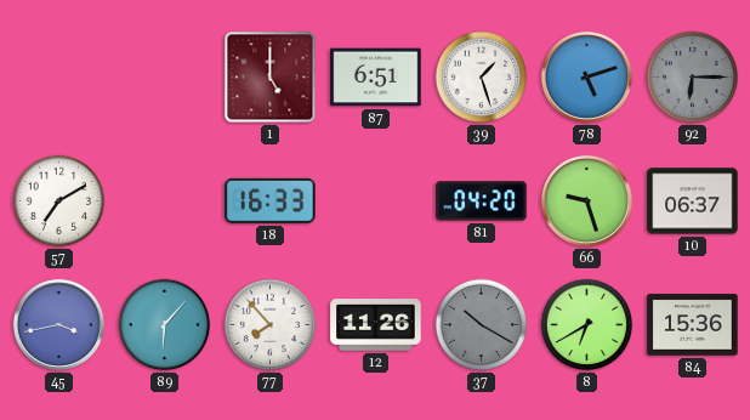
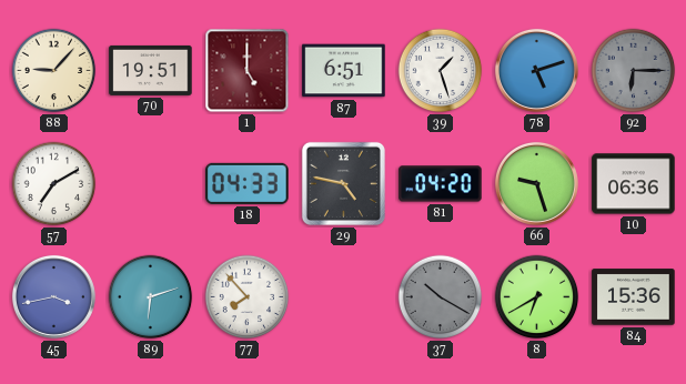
88: none -> 9:07 (54, 71)
70: none -> 19:51 (151, 70)
18: 16:33 -> 04:33 (248, 183)
29: none -> 4:47 (343, 183)
10: 06:37 -> 06:36 (634, 184)
89: 6:07 -> 6:12 (151, 297)
12: 11:26 -> none (376, 325)
